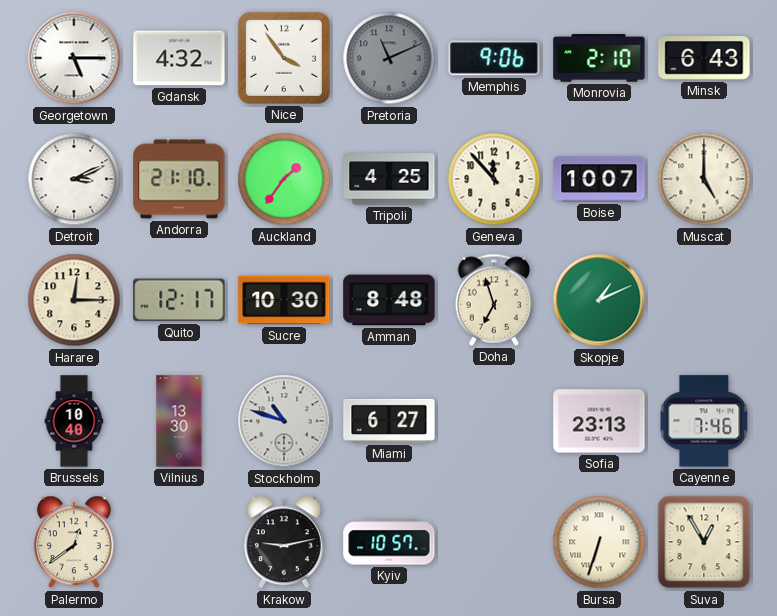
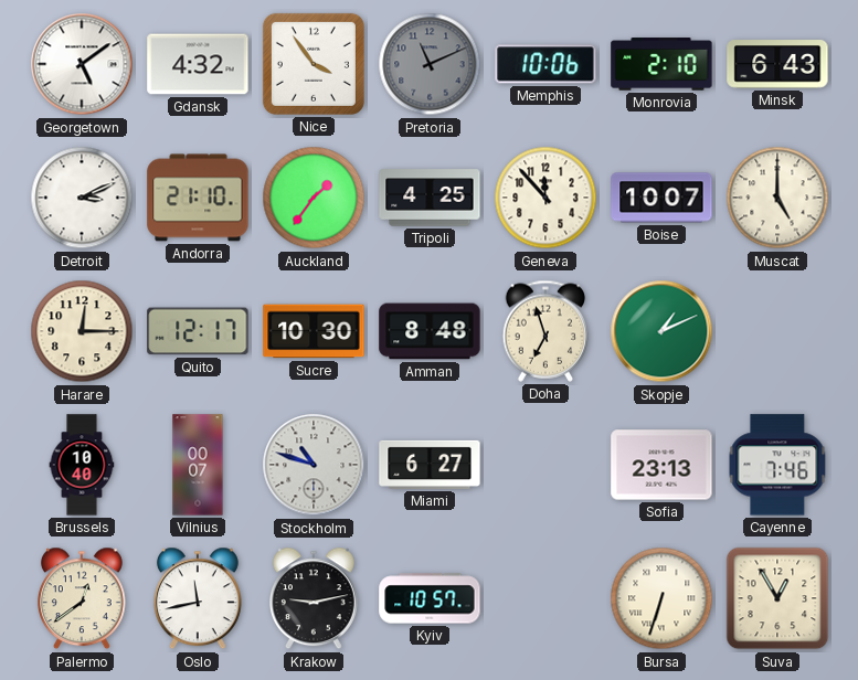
Georgetown: 5:15 -> 5:09 (82, 64)
Memphis: 9:06 -> 10:06 (545, 64)
Vilnius: 13:30 -> 00:07 (198, 465)
Oslo: none -> 11:43 (198, 598)
